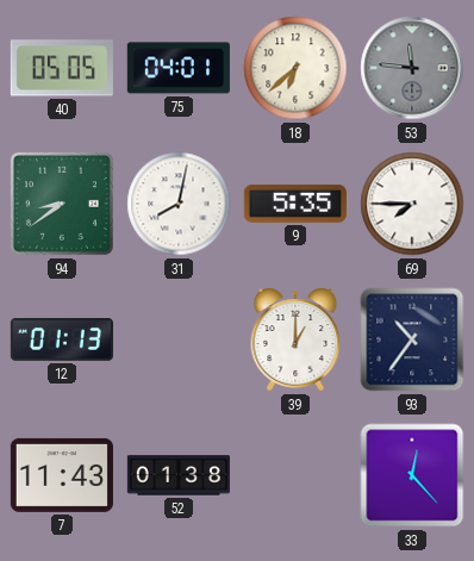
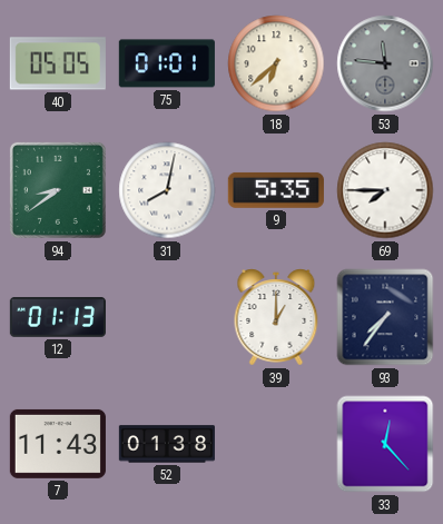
75: 04:01 -> 01:01 (167, 63)
93: 10:36 -> 7:36 (385, 317)
